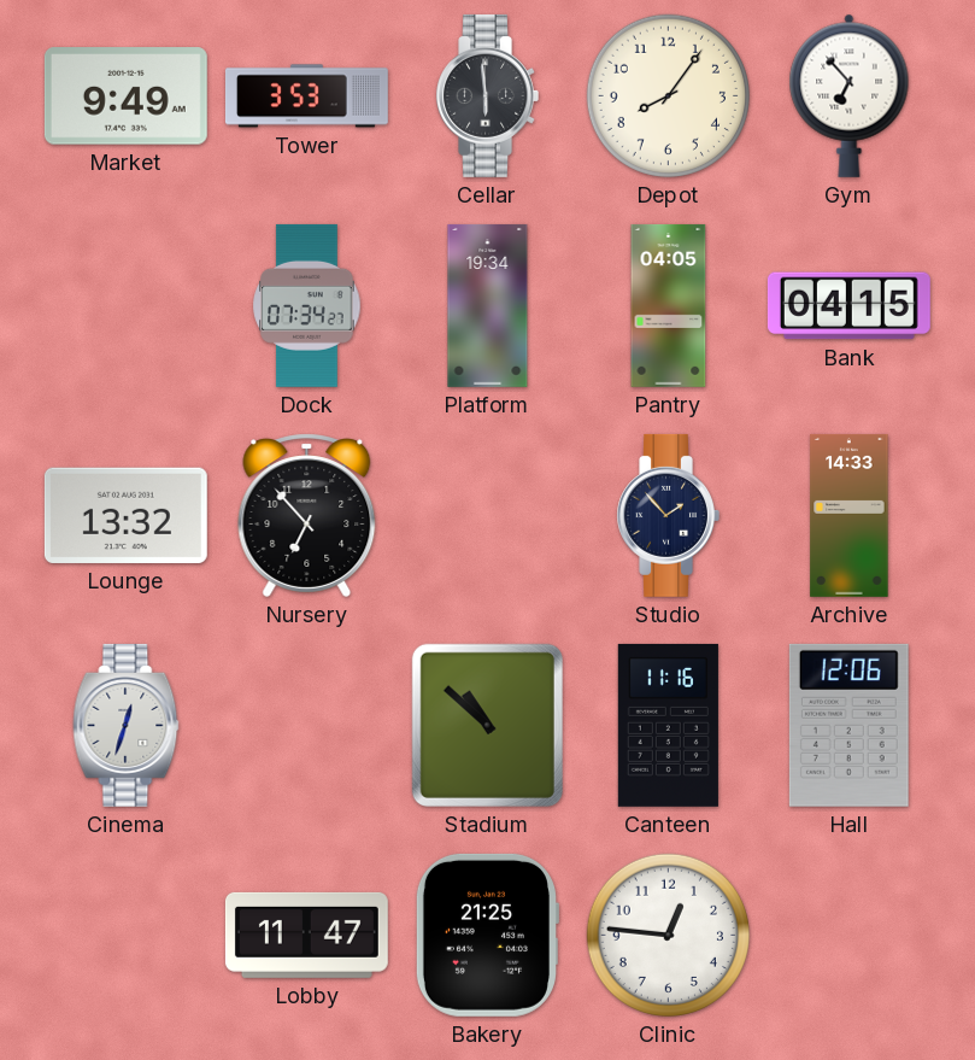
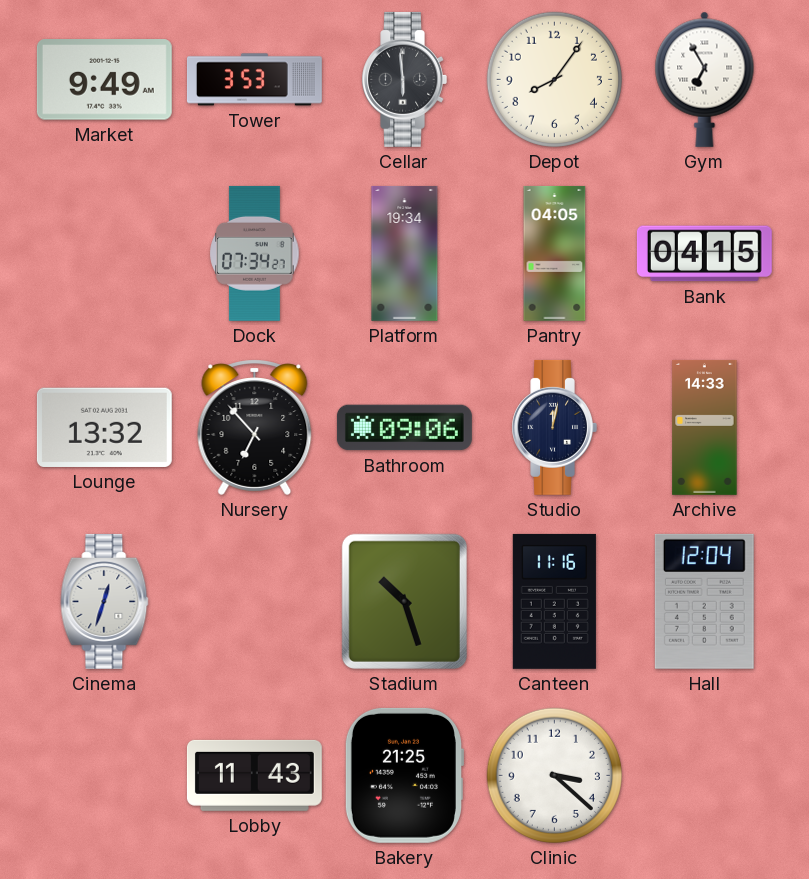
Gym: 6:53 -> 6:55 (705, 79)
Bathroom: none -> 09:06 (404, 428)
Studio: 1:53 -> 12:02 (554, 427)
Stadium: 10:52 -> 10:27 (404, 601)
Hall: 12:06 -> 12:04 (704, 601)
Lobby: 11:47 -> 11:43 (254, 775)
Clinic: 12:46 -> 3:22 (554, 775)
